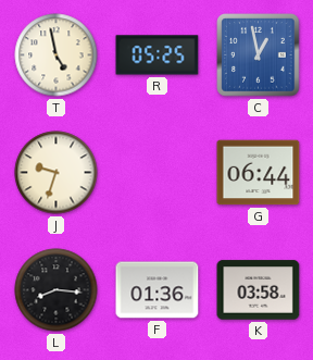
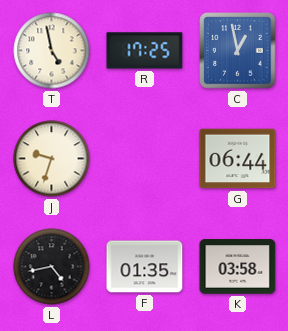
R: 05:25 -> 17:25 (145, 51)
L: 8:16 -> 4:43 (52, 267)
F: 01:36 -> 01:35 (145, 267)
